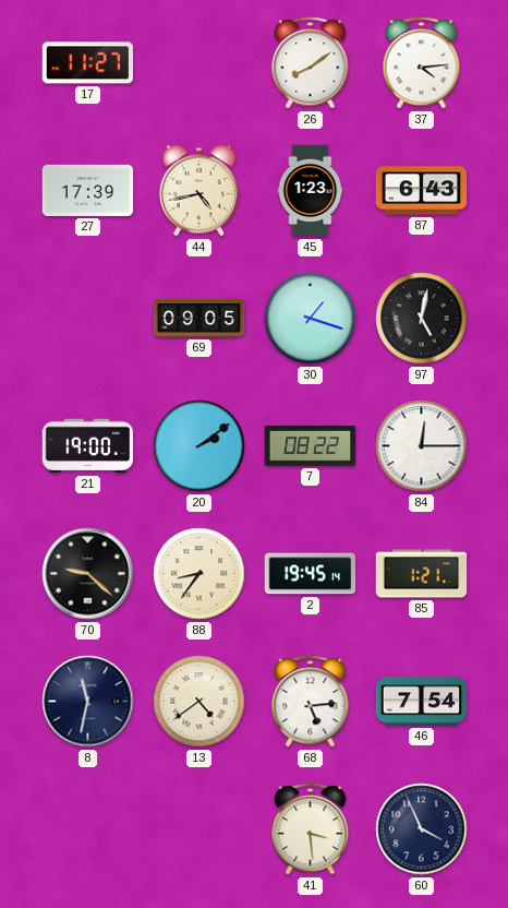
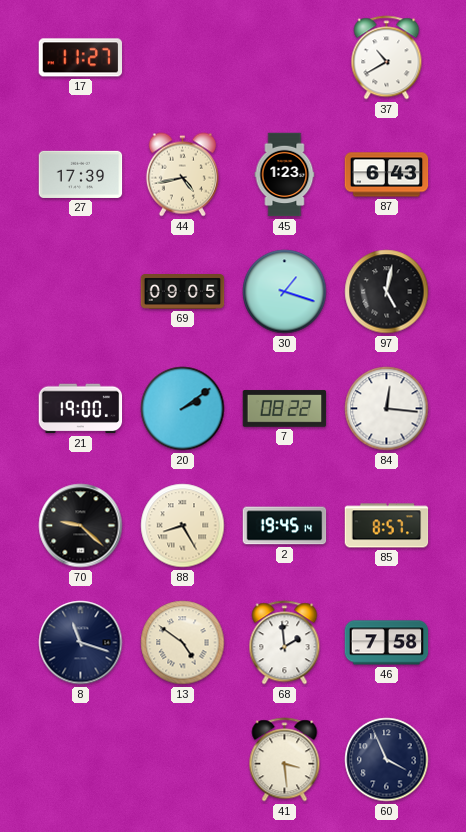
26: 8:09 -> none (311, 63)
37: 4:14 -> 10:40 (387, 58)
84: 12:15 -> 12:16 (387, 409)
88: 8:36 -> 8:25 (183, 526)
85: 1:21 -> 8:57 (387, 526)
8: 11:32 -> 11:18 (81, 643)
13: 4:39 -> 4:51 (183, 643)
68: 5:14 -> 1:59 (285, 643)
46: 7:54 -> 7:58 (387, 643)
